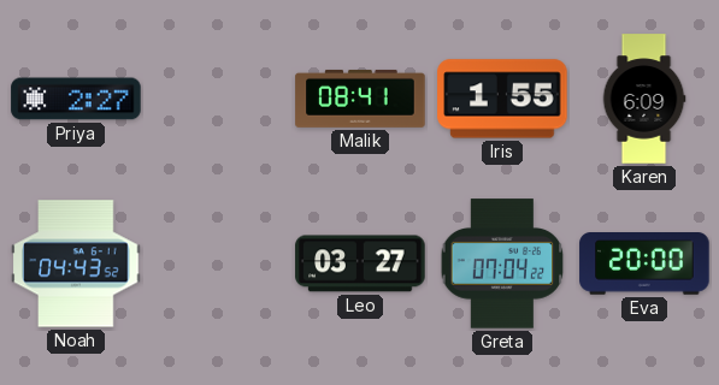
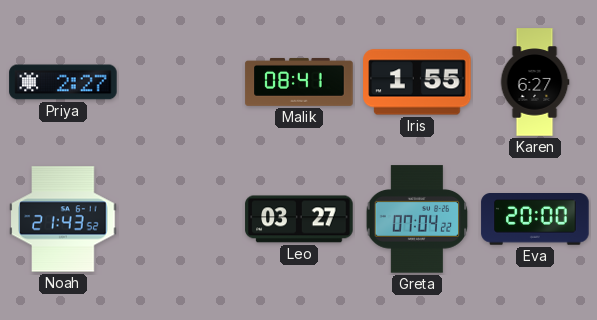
Karen: 6:09 -> 6:27 (535, 82)
Noah: 04:43 -> 21:43 (63, 219)
